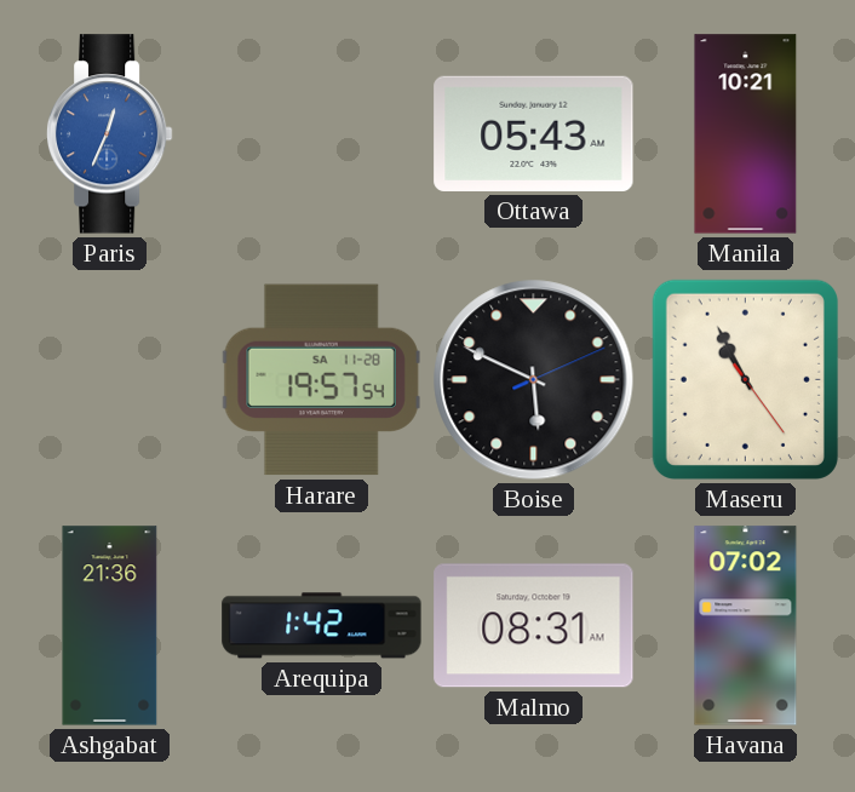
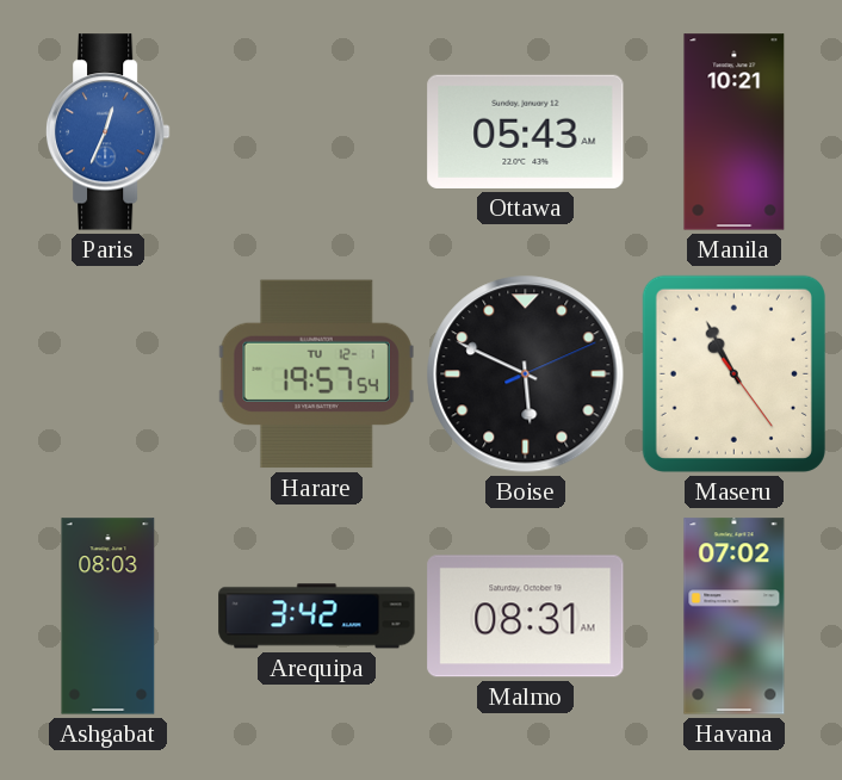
Harare date: SA 11-28 -> TU 12-1 (316, 374)
Ashgabat: 21:36 -> 08:03 (109, 617)
Arequipa: 1:42 -> 3:42 (317, 617)
